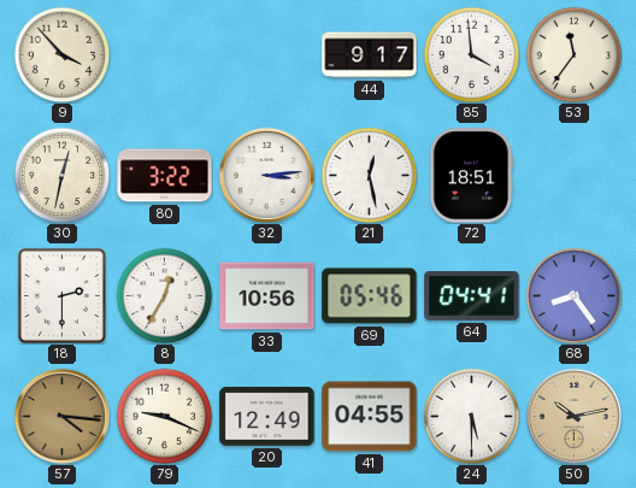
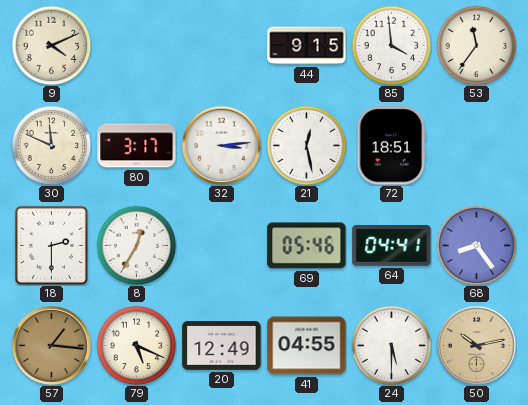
9: 3:53 -> 4:11 (51, 45)
44: 9:17 -> 9:15 (307, 46)
30: 12:32 -> 11:49 (51, 145)
80: 3:22 -> 3:17 (137, 146)
33: 10:56 -> none (267, 296)
57: 4:16 -> 1:16 (51, 345)
79: 9:19 -> 5:19 (136, 345)
